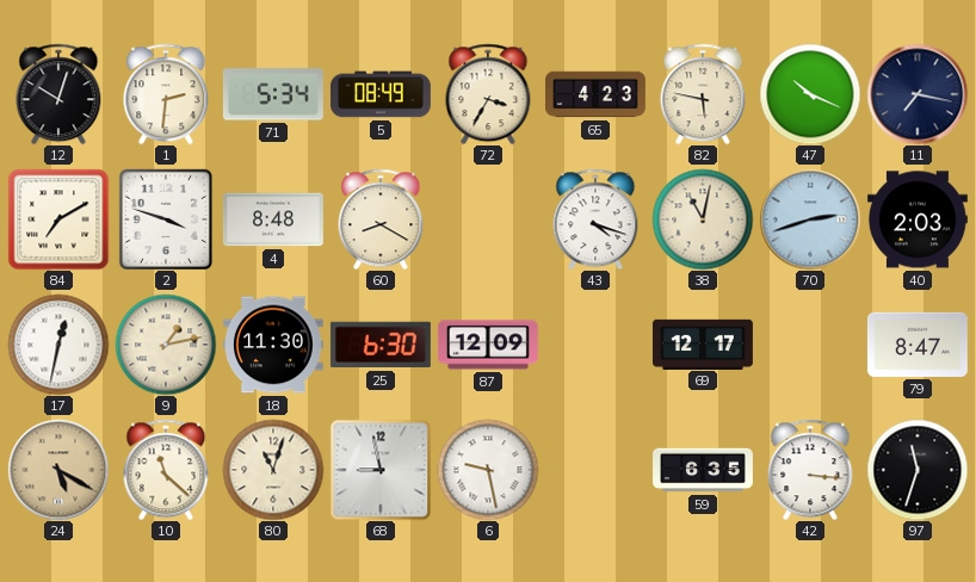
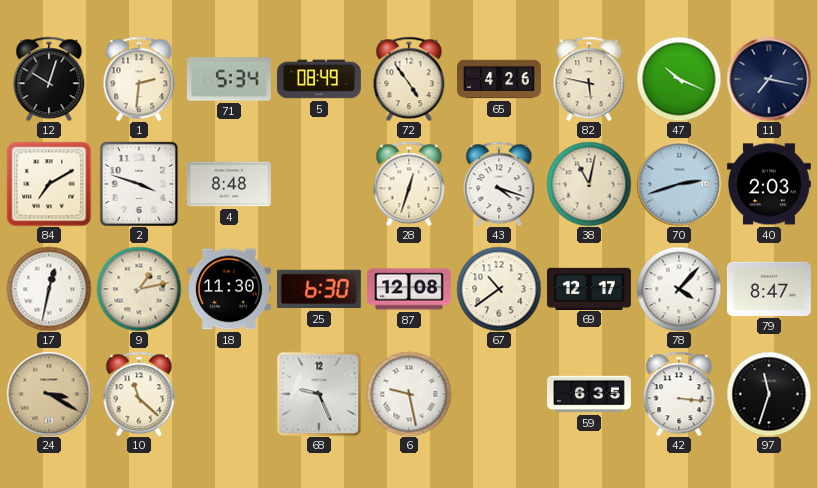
72: 3:35 -> 4:54 (409, 79)
65: 4:23 -> 4:26 (500, 79)
60: 8:20 -> none (381, 219)
28: none -> 12:33 (409, 184)
87: 12:09 -> 12:08 (409, 289)
67: none -> 10:39 (499, 289)
78: none -> 4:07 (679, 289)
24: 5:20 -> 3:20 (49, 394)
80: 11:03 -> none (273, 470)
68: 8:58 -> 9:26 (319, 394)
